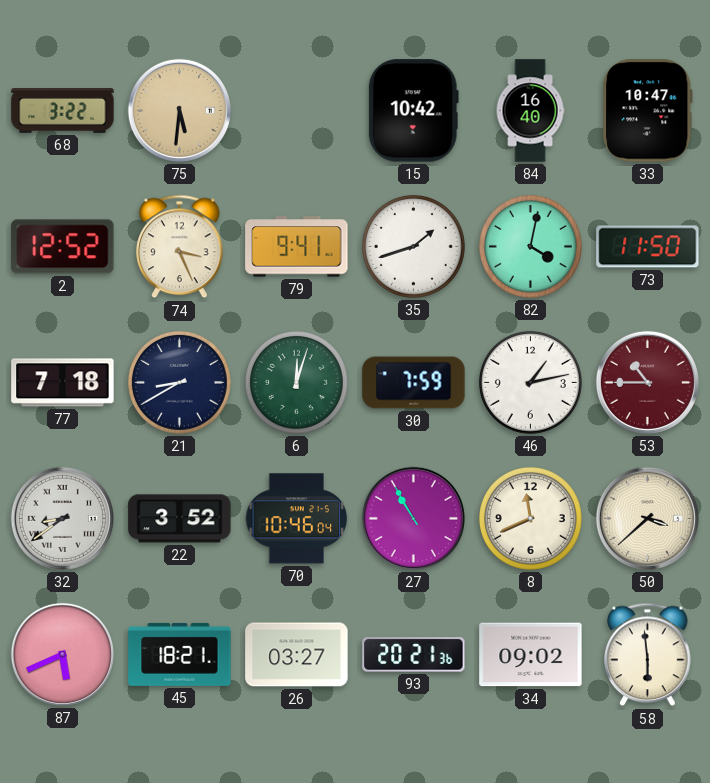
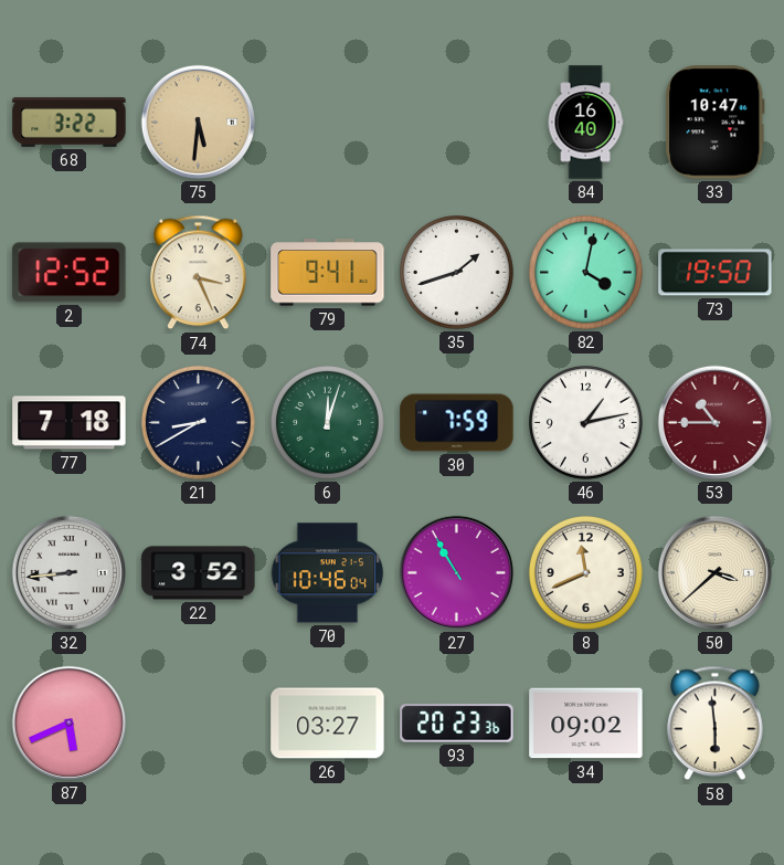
15: 10:42 -> none (413, 111)
73: 11:50 -> 19:50 (716, 273)
32: 8:39 -> 8:44 (68, 572)
45: 18:21 -> none (180, 654)
93: 20:21 -> 20:23 (457, 724)
